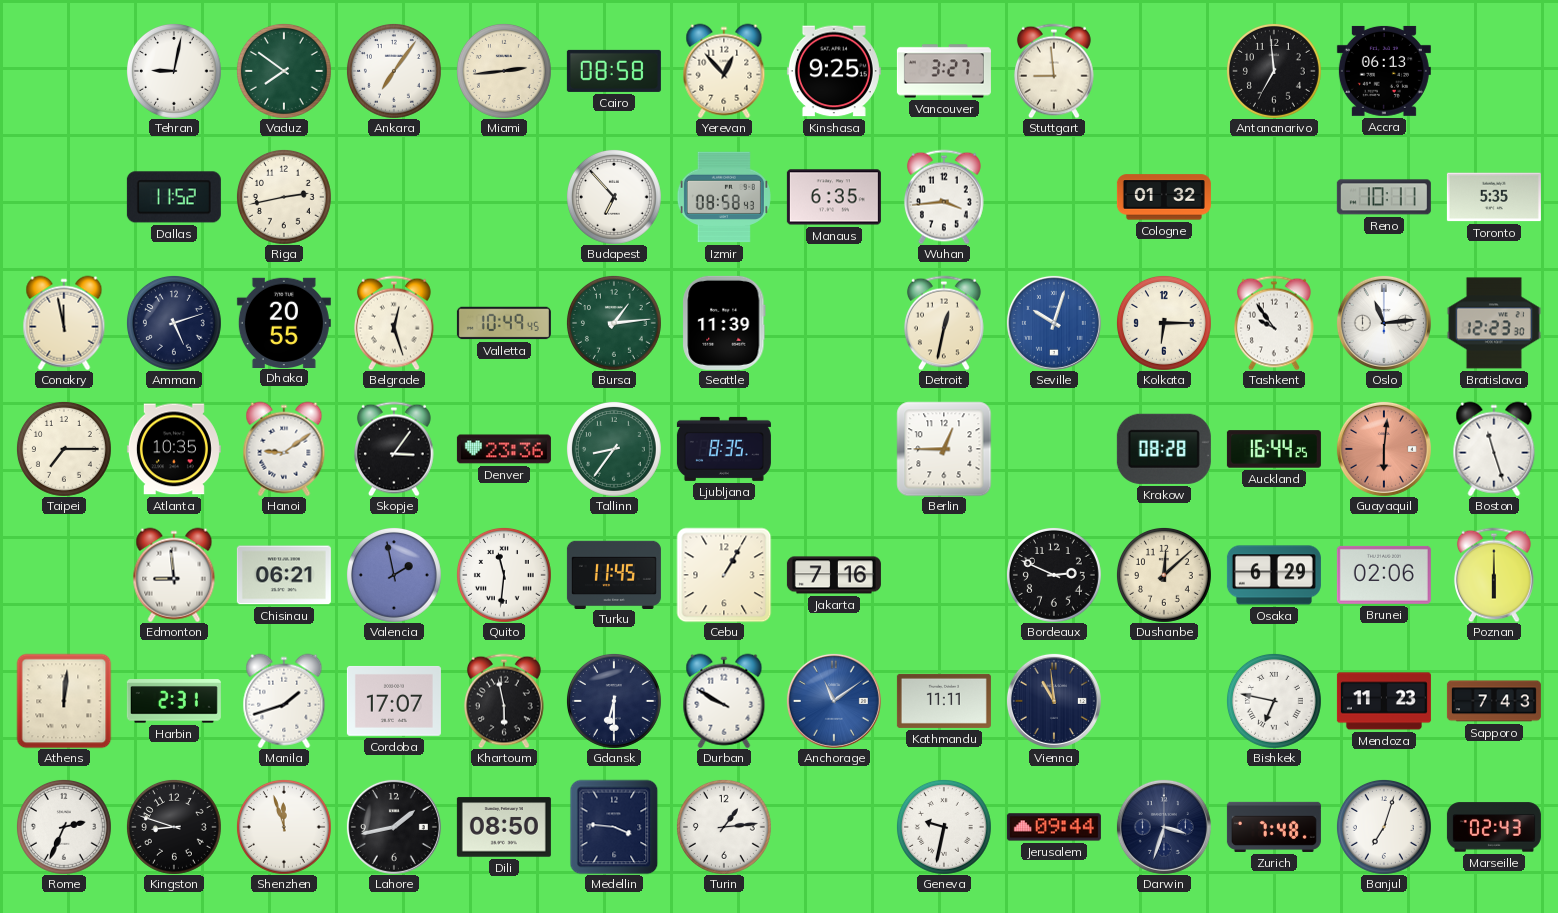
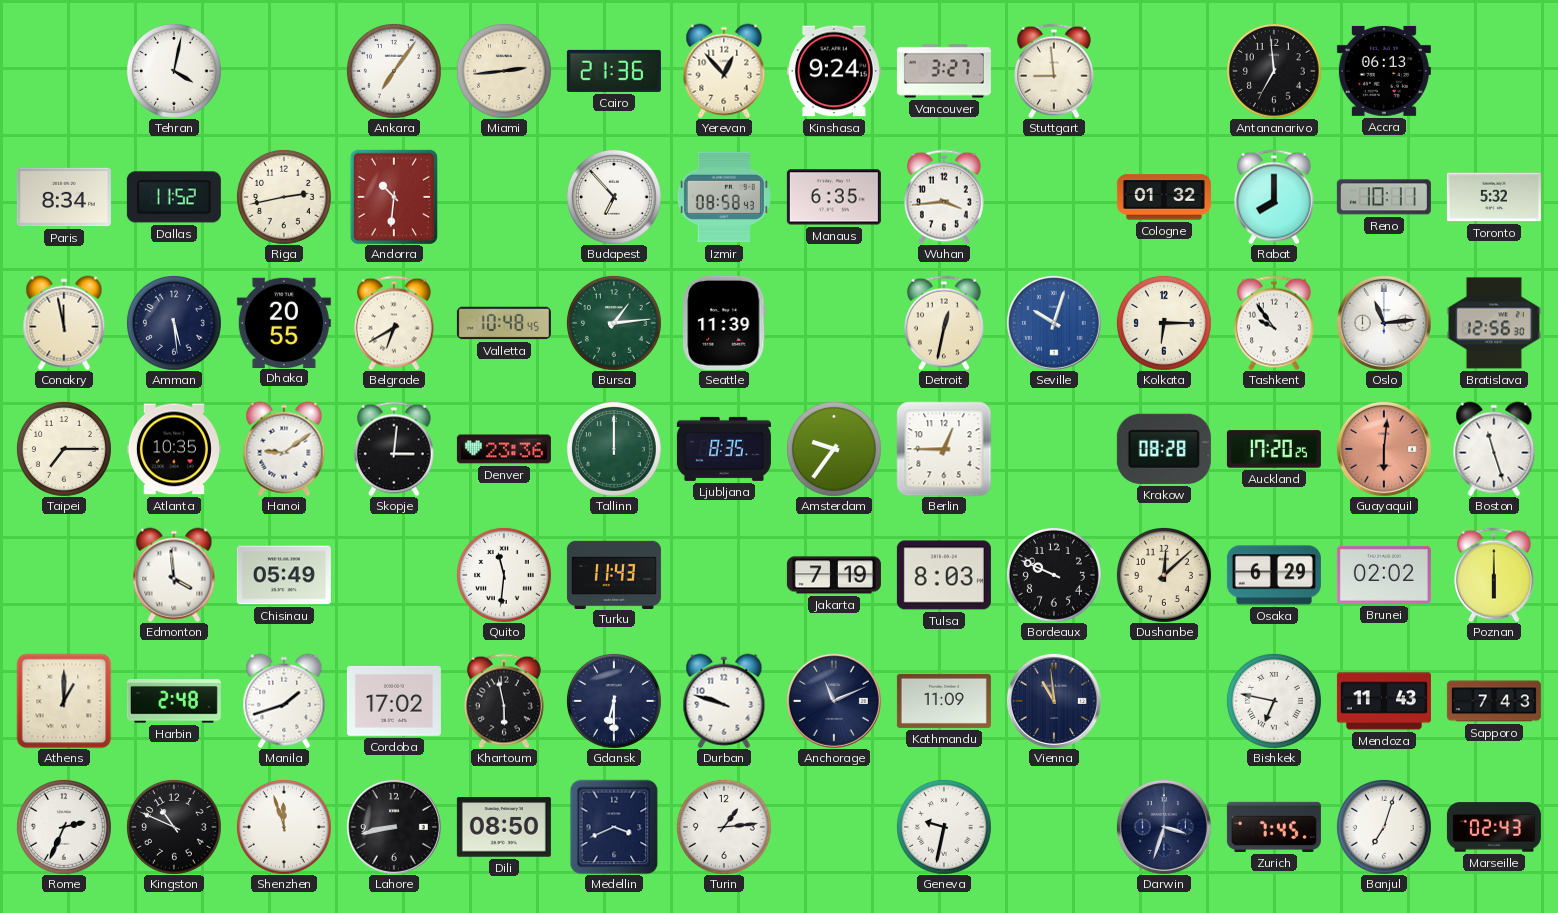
Tehran: 9:02 -> 4:02 (174, 71)
Vaduz: 7:51 -> none (284, 71)
Cairo: 08:58 -> 21:36 (614, 71)
Kinshasa: 9:25 -> 9:24 (834, 71)
Paris: none -> 8:34 (64, 197)
Andorra: none -> 10:31 (394, 196)
Rabat: none -> 8:00 (1274, 197)
Toronto: 5:35 -> 5:32 (1494, 197)
Amman: 5:12 -> 5:29 (174, 323)
Belgrade: 12:27 -> 6:40 (394, 323)
Valletta: 10:49 -> 10:48 (504, 323)
Bratislava: 12:23 -> 12:56 (1494, 323)
Skopje: 3:06 -> 3:01 (394, 449)
Tallinn: 8:36 -> 12:00 (614, 449)
Amsterdam: none -> 9:36 (834, 449)
Auckland: 16:44 -> 17:20 (1274, 449)
Edmonton: 8:59 -> 3:59 (174, 575)
Chisinau: 06:21 -> 05:49 (284, 575)
Valencia: 1:58 -> none (394, 575)
Turku: 11:45 -> 11:43 (614, 574)
Cebu: 1:05 -> none (724, 575)
Jakarta: 7:16 -> 7:19 (834, 575)
Tulsa: none -> 8:03 (944, 575)
Bordeaux: 2:49 -> 9:49 (1054, 575)
Brunei: 02:06 -> 02:02 (1384, 575)
Athens: 12:01 -> 1:00 (64, 701)
Harbin: 2:31 -> 2:48 (174, 701)
Cordoba: 17:07 -> 17:02 (394, 701)
Durban: 9:50 -> 9:48 (724, 701)
Anchorage: 11:09 -> 11:11 (834, 701)
Anchorage dial: blue -> navy (834, 701)
Kathmandu: 11:11 -> 11:09 (944, 701)
Mendoza: 11:23 -> 11:43 (1384, 701)
Kingston: 8:48 -> 10:49 (174, 827)
Lahore: 1:43 -> 8:43 (394, 827)
Medellin: 3:46 -> 3:41 (614, 827)
Jerusalem: 09:44 -> none (1054, 827)
Zurich: 7:48 -> 7:45 (1274, 827)
